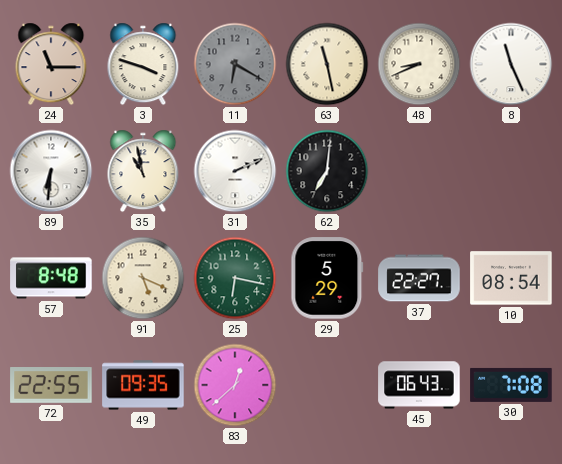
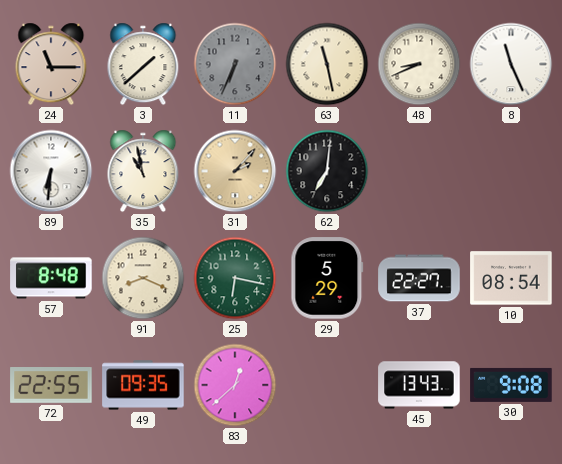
3: 3:48 -> 1:38 (143, 64)
11: 6:20 -> 6:34 (235, 64)
31: 2:11 -> 2:07 (235, 171)
31 dial: white -> champagne (235, 171)
91: 5:19 -> 8:19 (143, 278)
45: 06:43 -> 13:43 (419, 385)
30: 7:08 -> 9:08 (511, 385)
